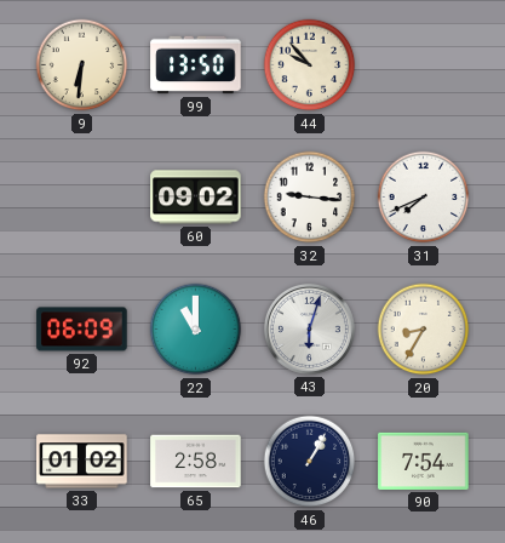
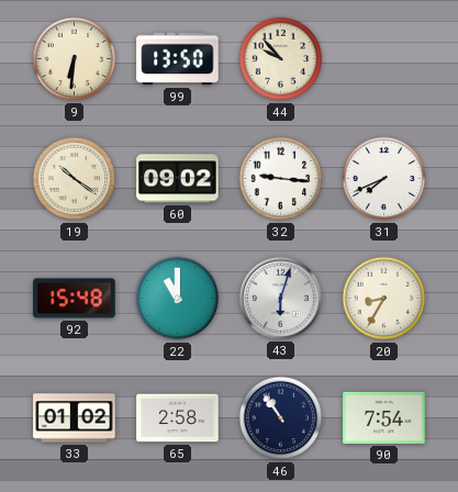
19: none -> 10:21 (75, 179)
92: 06:09 -> 15:48 (75, 299)
46: 1:05 -> 10:54 (281, 418)
